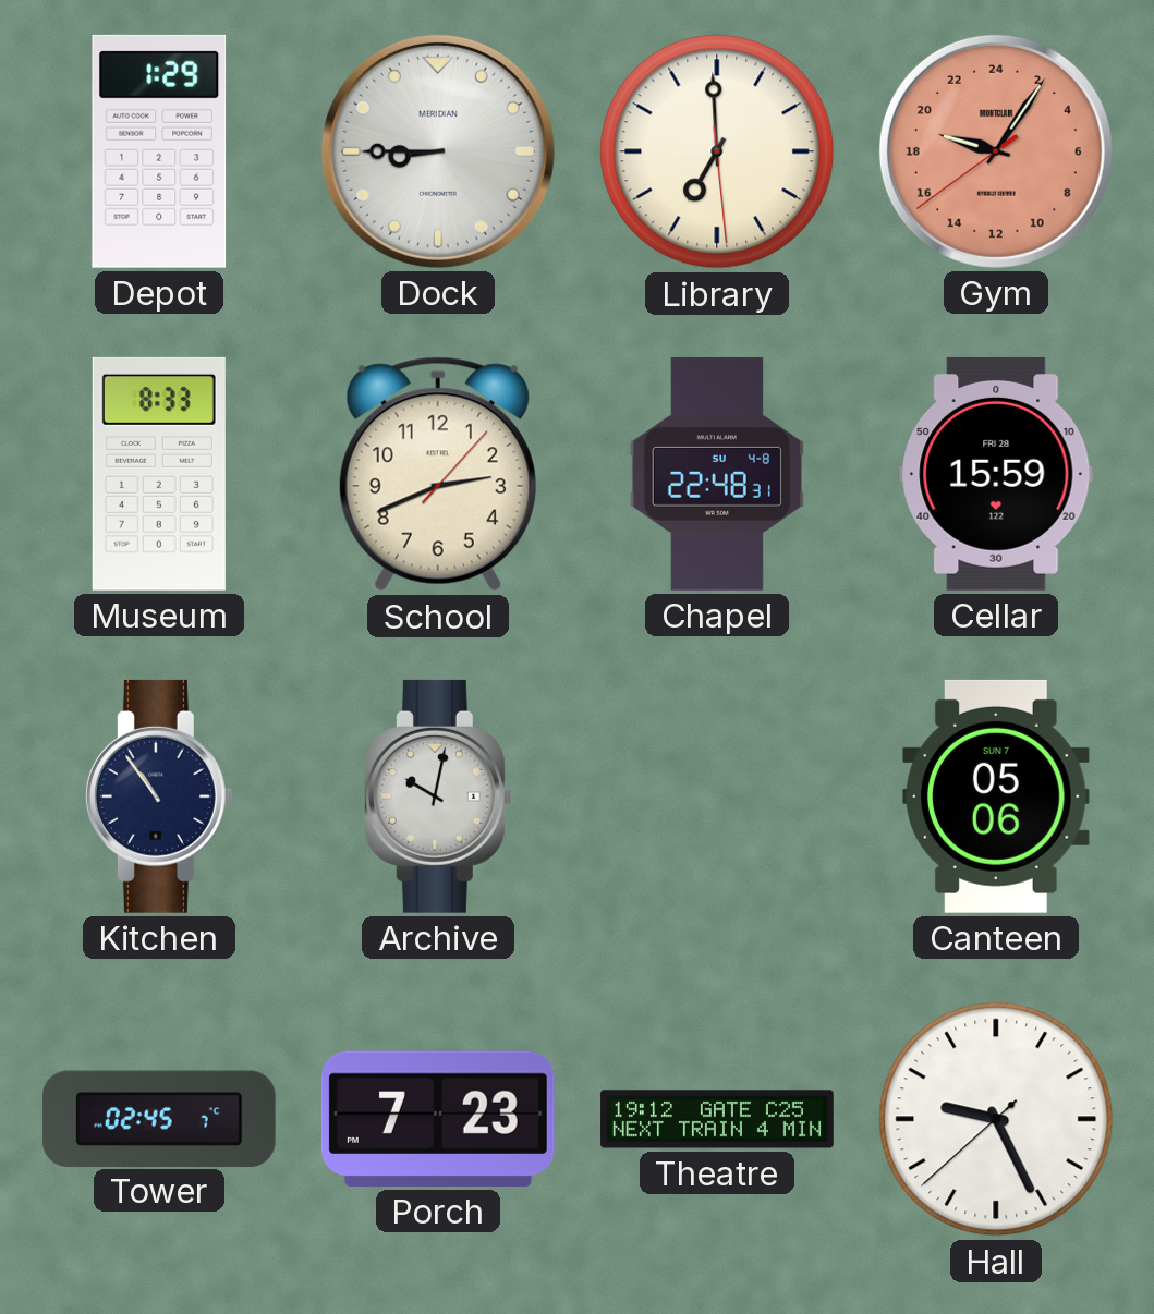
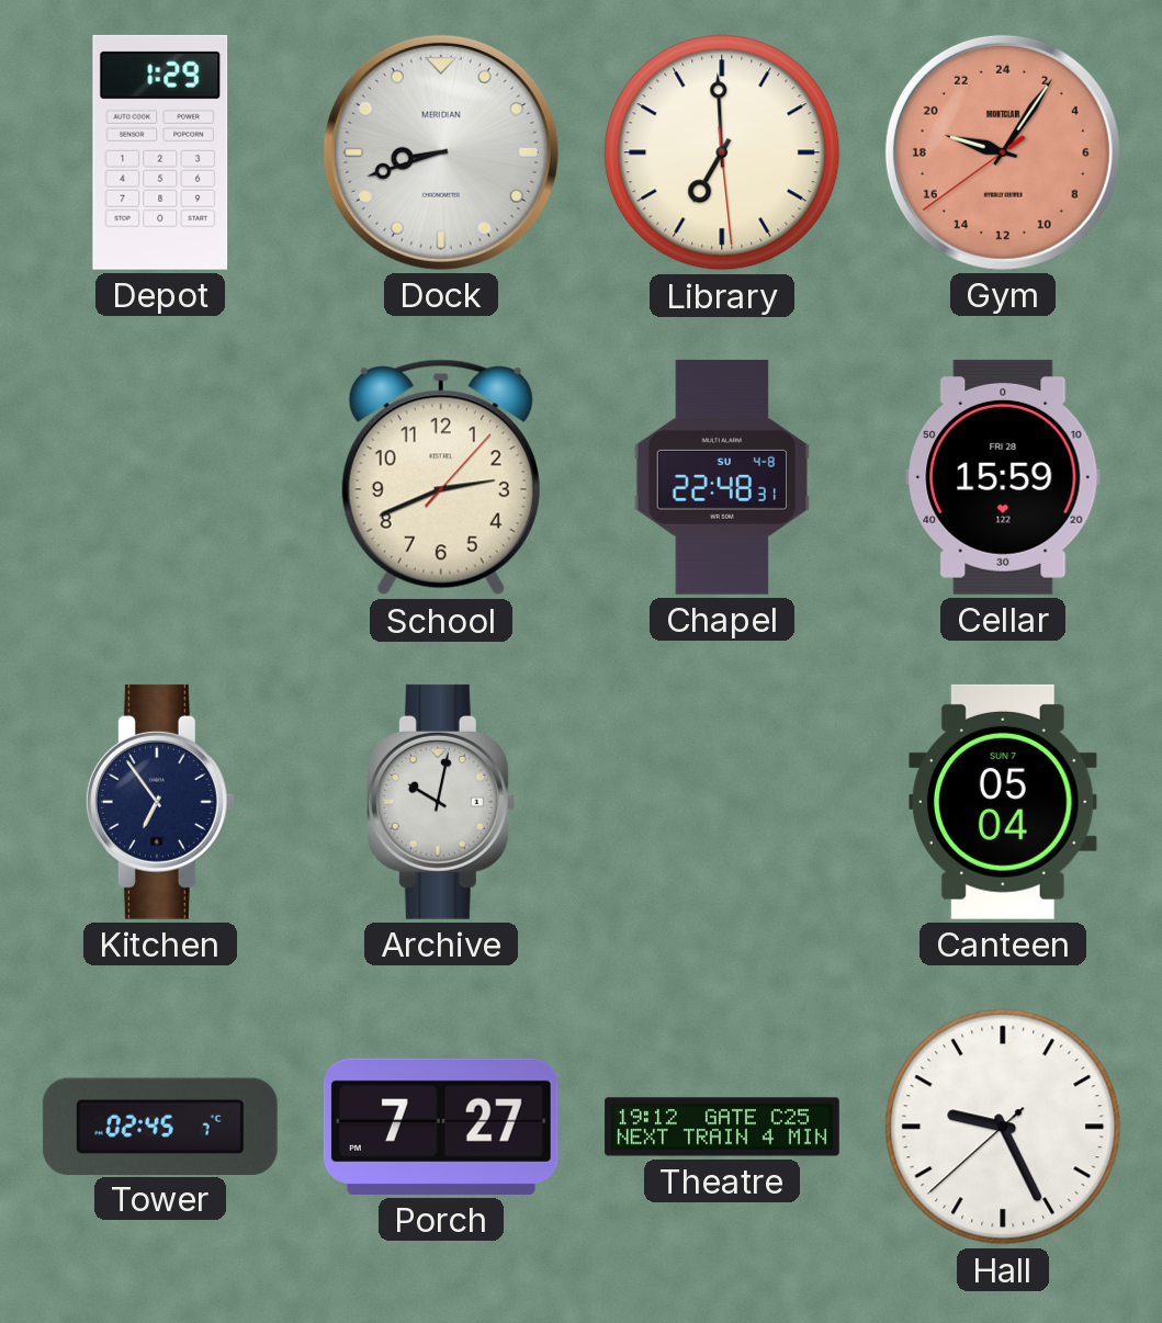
Dock: 8:45 -> 8:42 (441, 152)
Museum: 8:33 -> none (159, 474)
Kitchen: 10:54 -> 6:54 (160, 802)
Canteen: 05:06 -> 05:04 (1003, 802)
Porch: 7:23 -> 7:27 (441, 1127)
